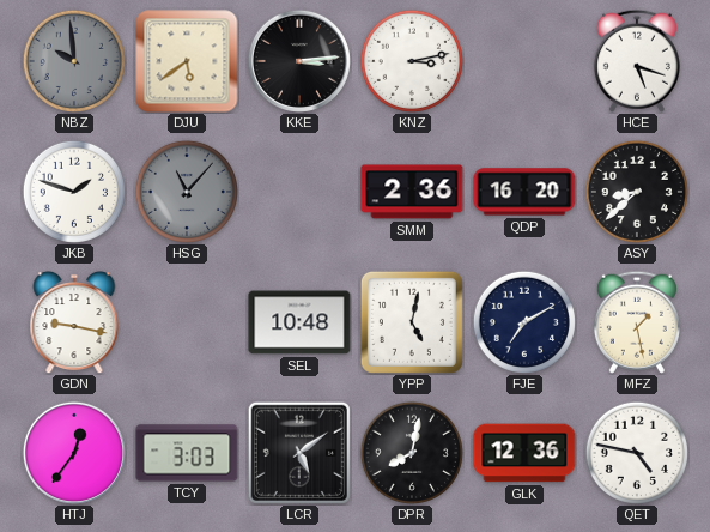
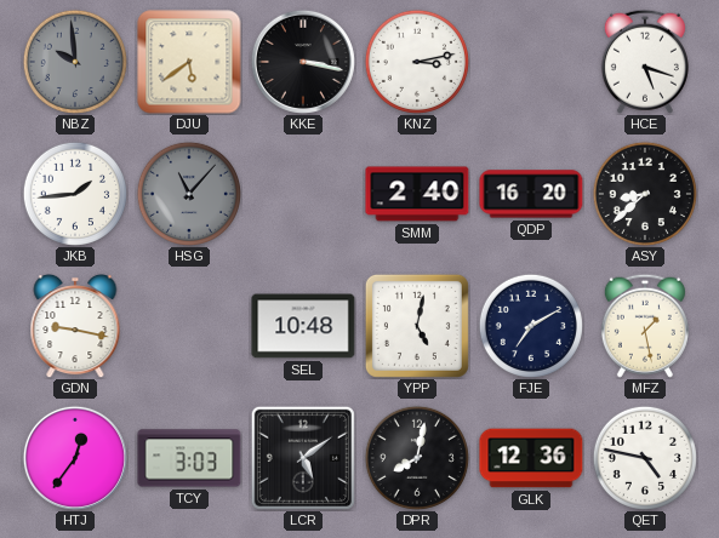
KKE: 3:14 -> 3:17 (303, 62)
JKB: 1:48 -> 1:44 (74, 193)
SMM: 2:36 -> 2:40 (417, 194)
